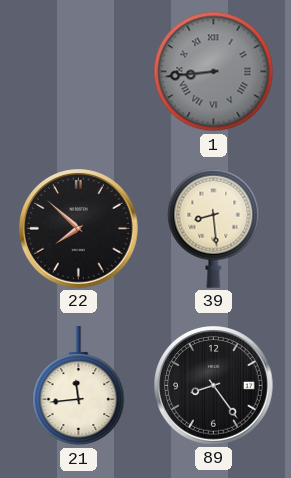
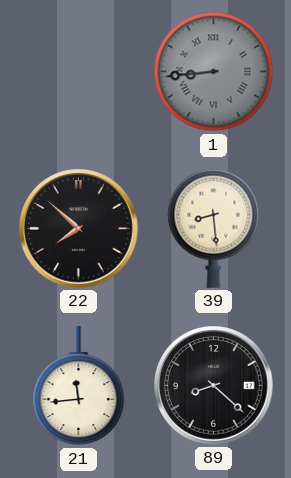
89: 8:24 -> 8:22 (214, 386)
